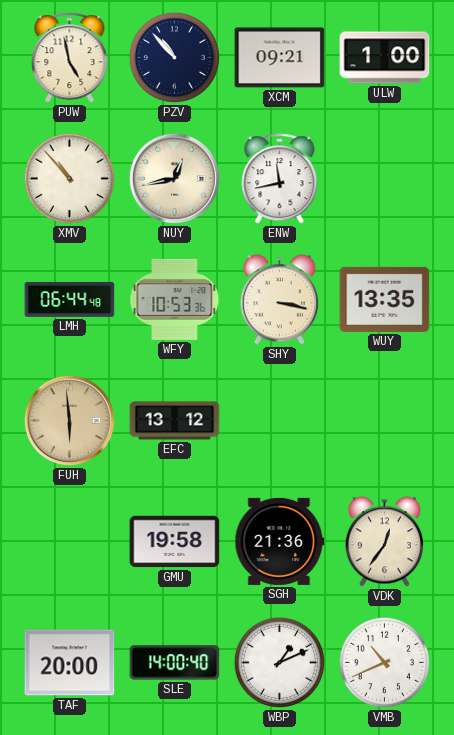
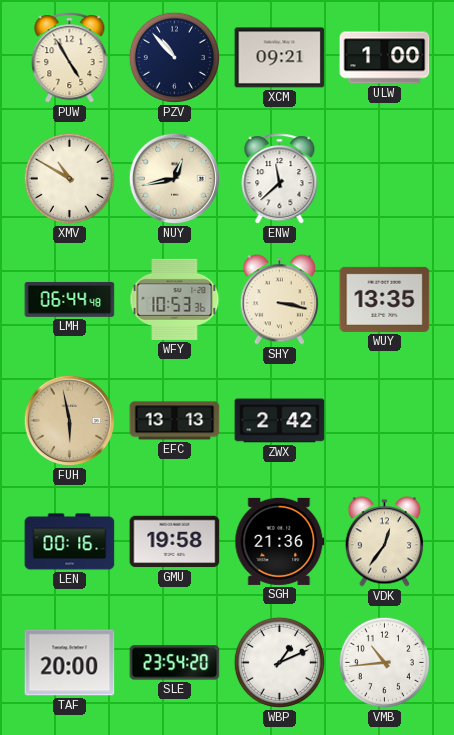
PUW: 4:58 -> 4:55 (70, 58)
XMV: 10:53 -> 10:50 (69, 178)
ENW: 11:43 -> 11:38 (280, 179)
FUH: 5:59 -> 5:58 (69, 420)
EFC: 13:12 -> 13:13 (175, 421)
ZWX: none -> 2:42 (280, 421)
LEN: none -> 00:16 (70, 542)
SLE: 14:00 -> 23:54 (175, 663)
VMB: 10:41 -> 10:44 (384, 662)
